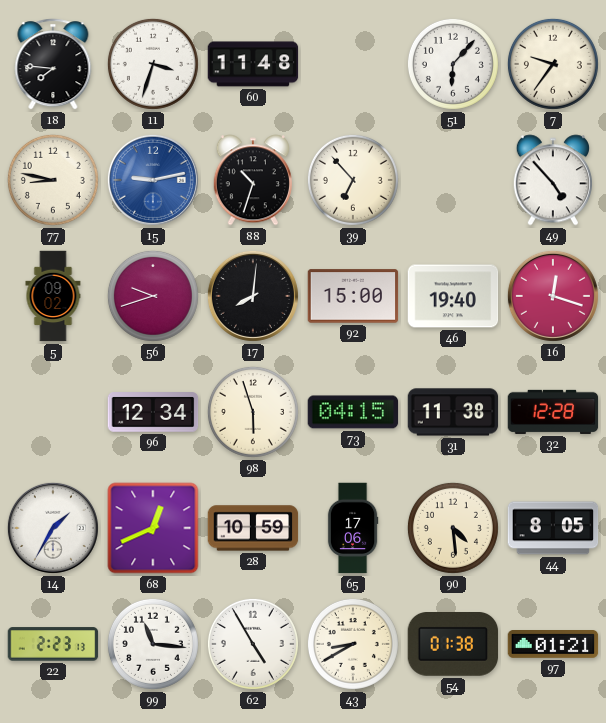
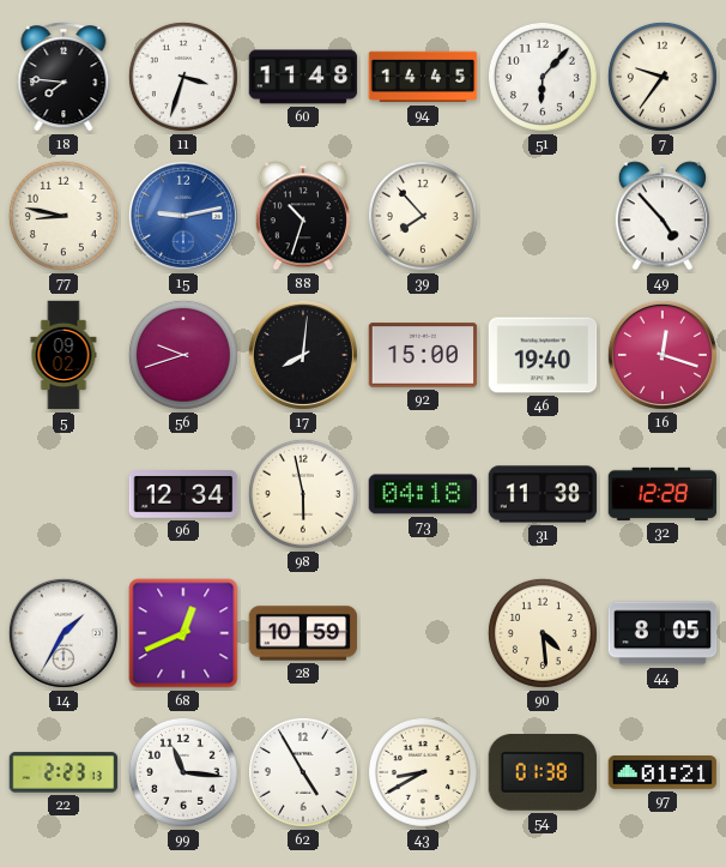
94: none -> 14:45 (423, 77)
39: 6:53 -> 7:53 (423, 216)
98: 5:57 -> 5:58 (303, 494)
73: 04:15 -> 04:18 (423, 494)
65: 17:06 -> none (353, 528)
